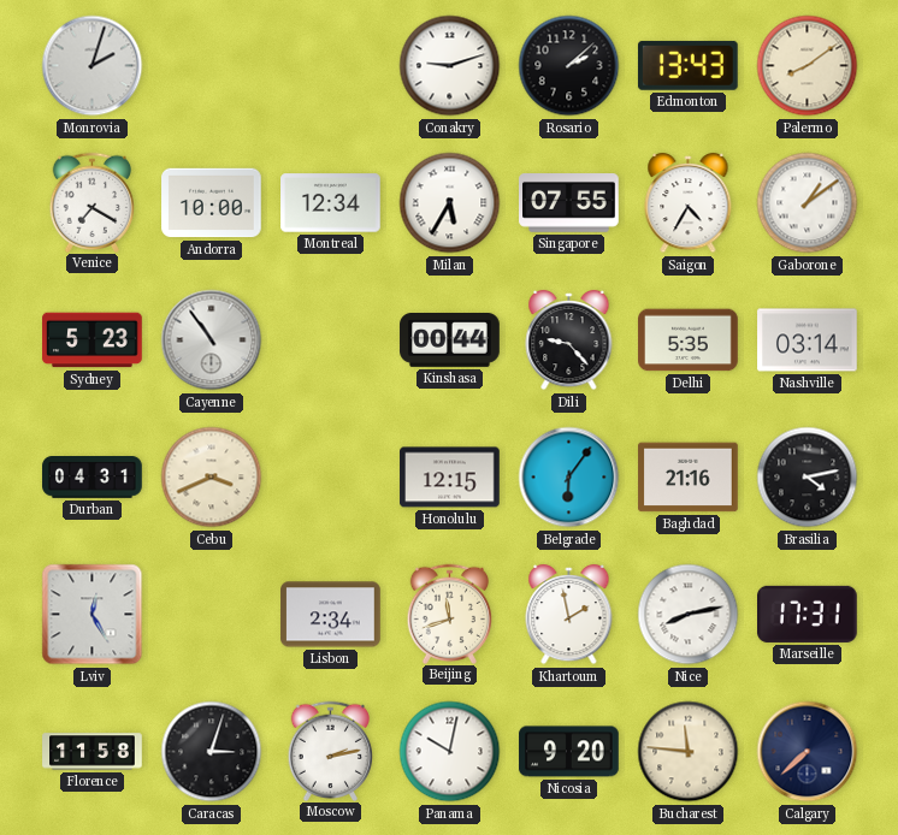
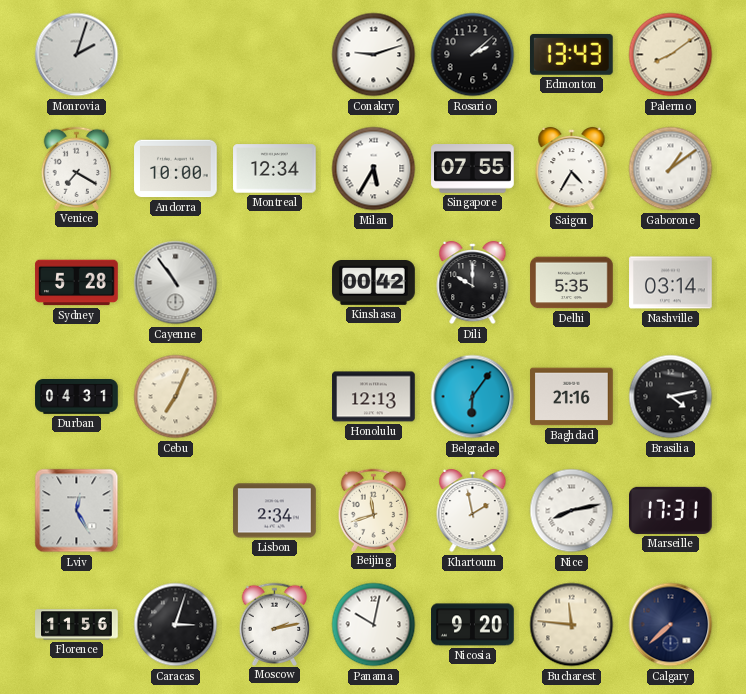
Sydney: 5:23 -> 5:28 (77, 283)
Kinshasa: 00:44 -> 00:42 (374, 283)
Dili: 9:23 -> 10:00 (473, 283)
Cebu: 3:41 -> 7:04 (176, 397)
Honolulu: 12:15 -> 12:13 (374, 397)
Florence: 11:58 -> 11:56 (77, 625)
